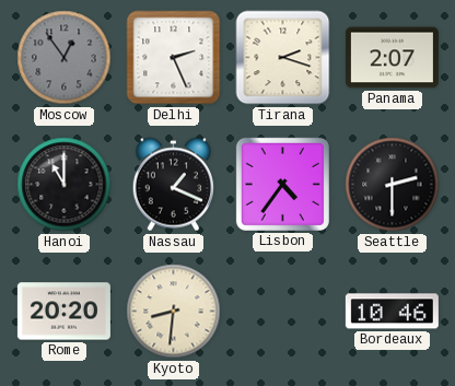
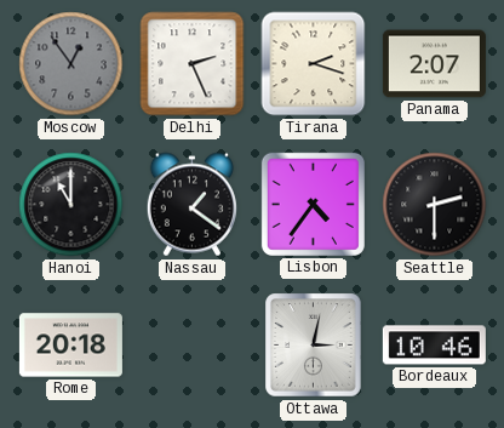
Nassau: 1:19 -> 1:21 (191, 205)
Rome: 20:20 -> 20:18 (70, 346)
Kyoto: 8:31 -> none (174, 312)
Ottawa: none -> 3:02 (314, 346)
